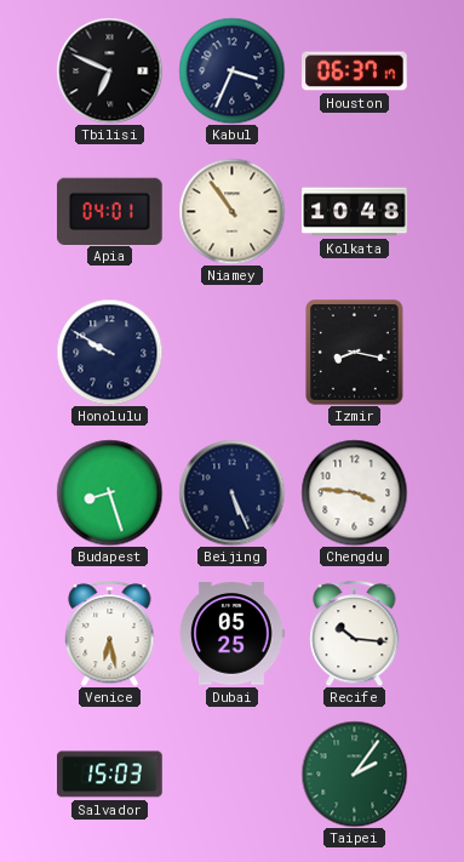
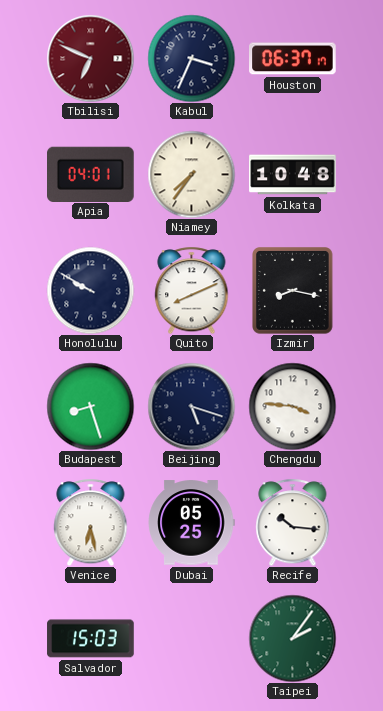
Tbilisi dial: black -> burgundy (90, 58)
Niamey: 10:54 -> 7:36 (191, 174)
Quito: none -> 8:11 (192, 290)
Beijing: 5:26 -> 5:18 (191, 406)
